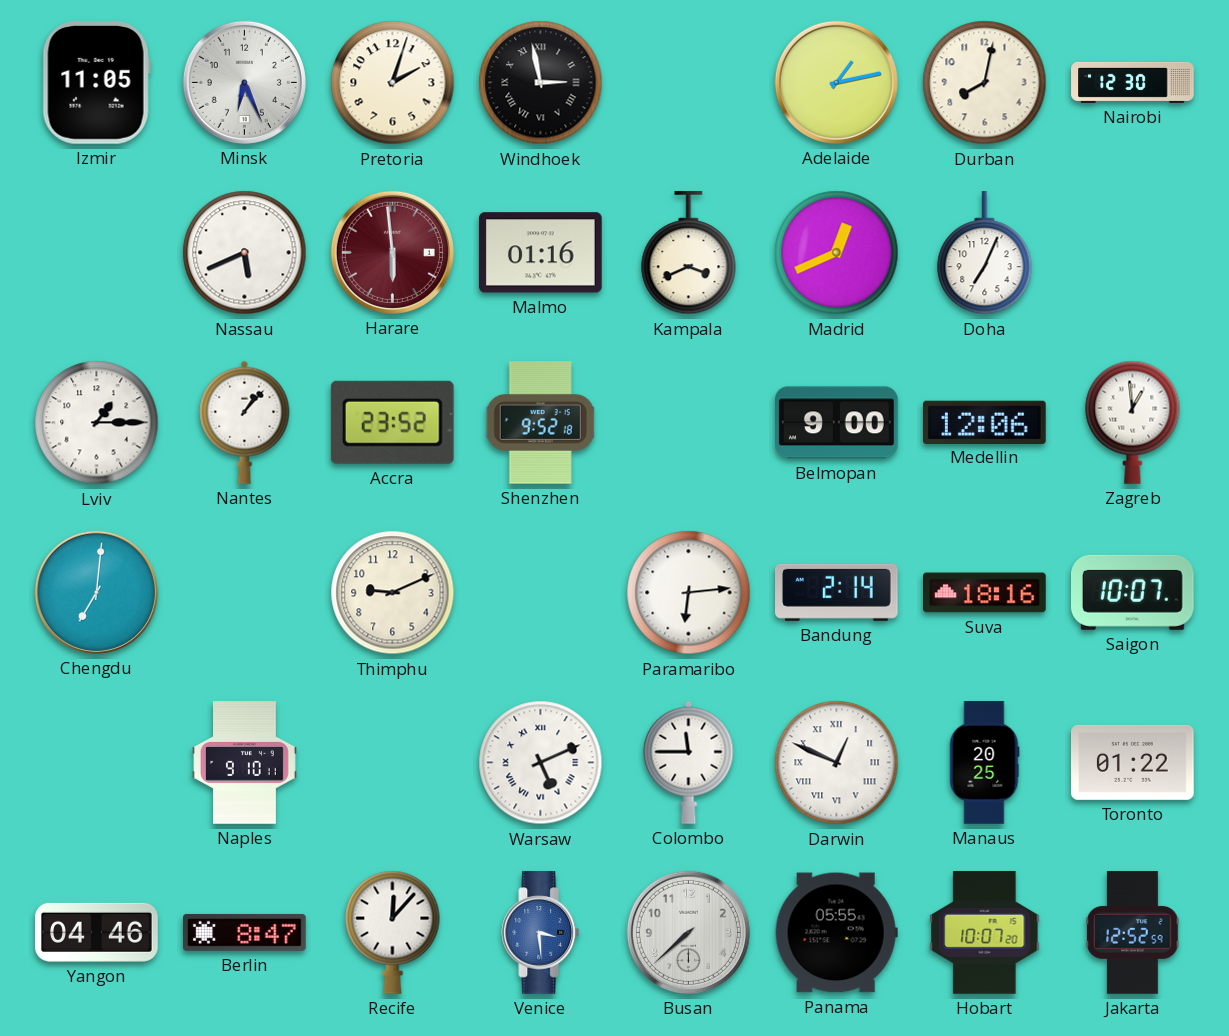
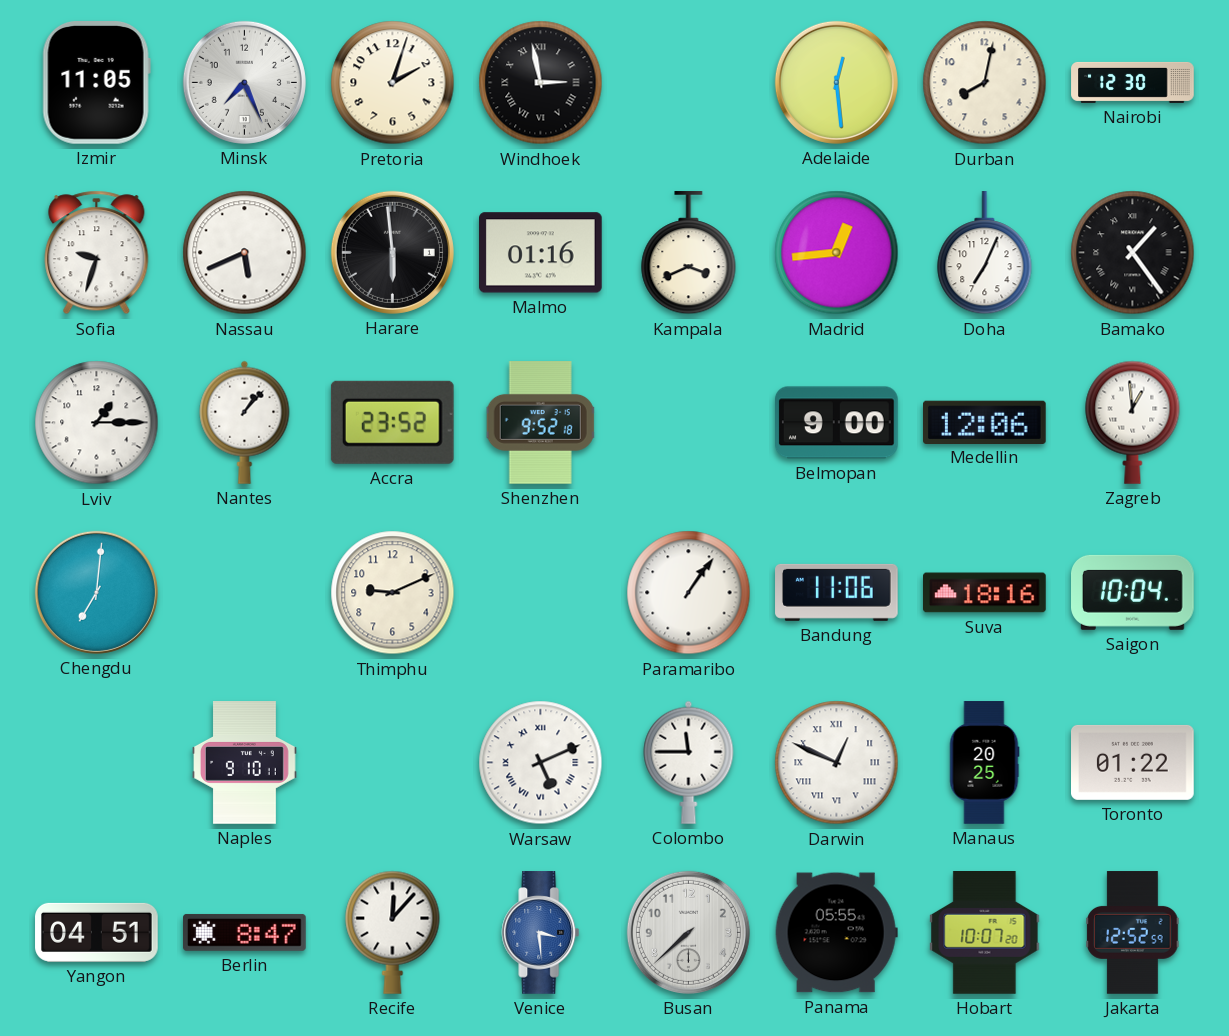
Minsk: 6:26 -> 7:26 (244, 82)
Adelaide: 1:13 -> 12:29 (836, 82)
Sofia: none -> 9:33 (97, 253)
Harare dial: burgundy -> black (392, 252)
Madrid: 12:41 -> 12:44 (837, 253)
Bamako: none -> 1:24 (1133, 253)
Paramaribo: 6:14 -> 1:06 (689, 593)
Bandung: 2:14 -> 11:06 (837, 592)
Saigon: 10:07 -> 10:04 (1133, 592)
Yangon: 04:46 -> 04:51 (97, 932)
